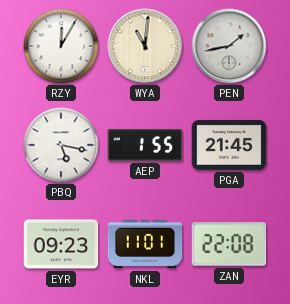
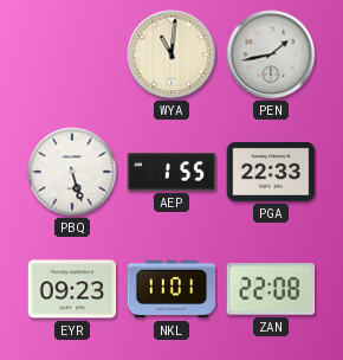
RZY: 12:05 -> none (61, 46)
PBQ: 5:17 -> 5:27 (72, 172)
PGA: 21:45 -> 22:33 (271, 172)
